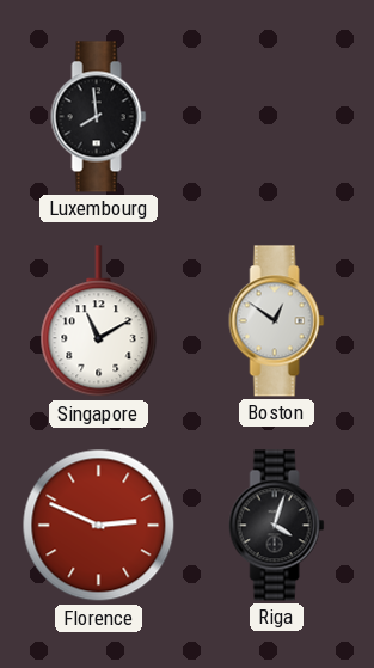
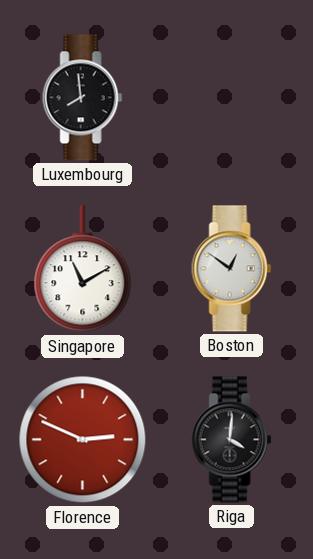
Riga: 4:03 -> 4:01 (232, 440)
